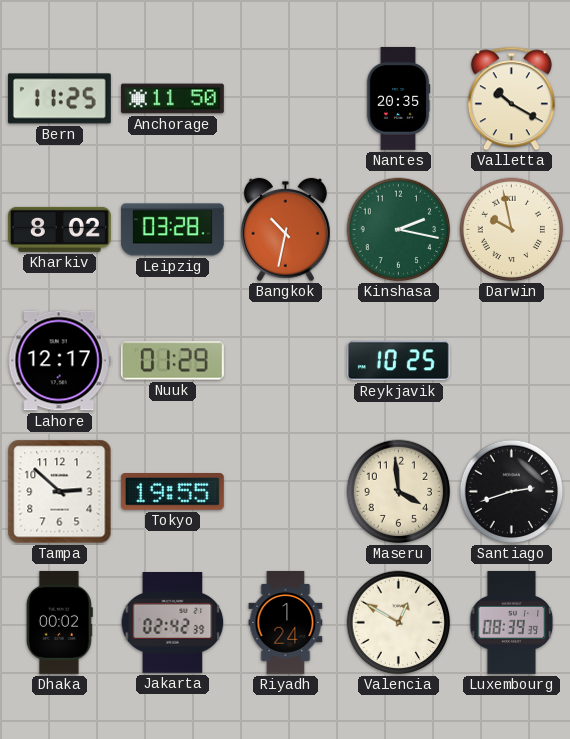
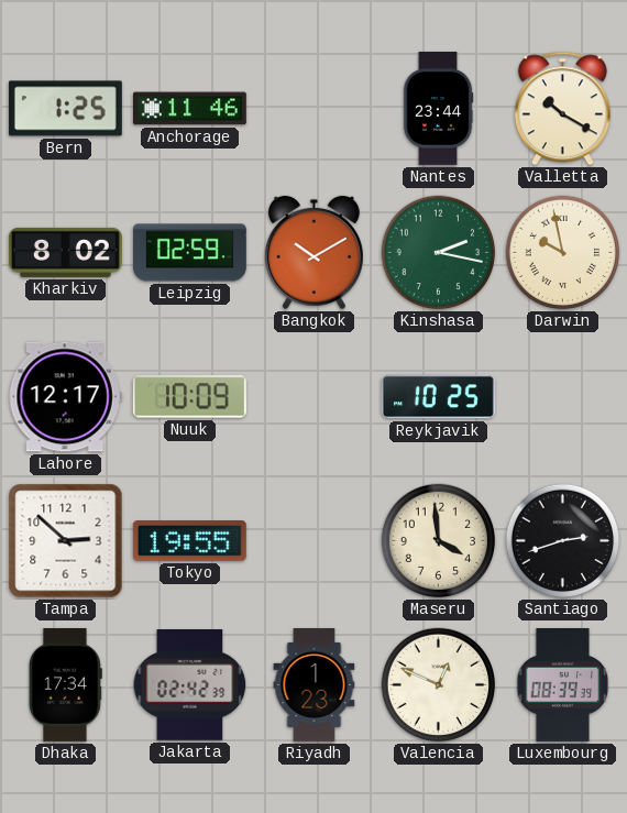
Bern: 11:25 -> 1:25 (65, 109)
Anchorage: 11:50 -> 11:46 (189, 109)
Nantes: 20:35 -> 23:44 (438, 108)
Leipzig: 03:28 -> 02:59 (189, 253)
Bangkok: 10:32 -> 10:10 (313, 253)
Nuuk: 01:29 -> 10:09 (189, 397)
Dhaka: 00:02 -> 17:34 (65, 684)
Riyadh: 1:24 -> 1:23 (315, 684)
Valencia: 12:50 -> 12:49 (439, 685)
